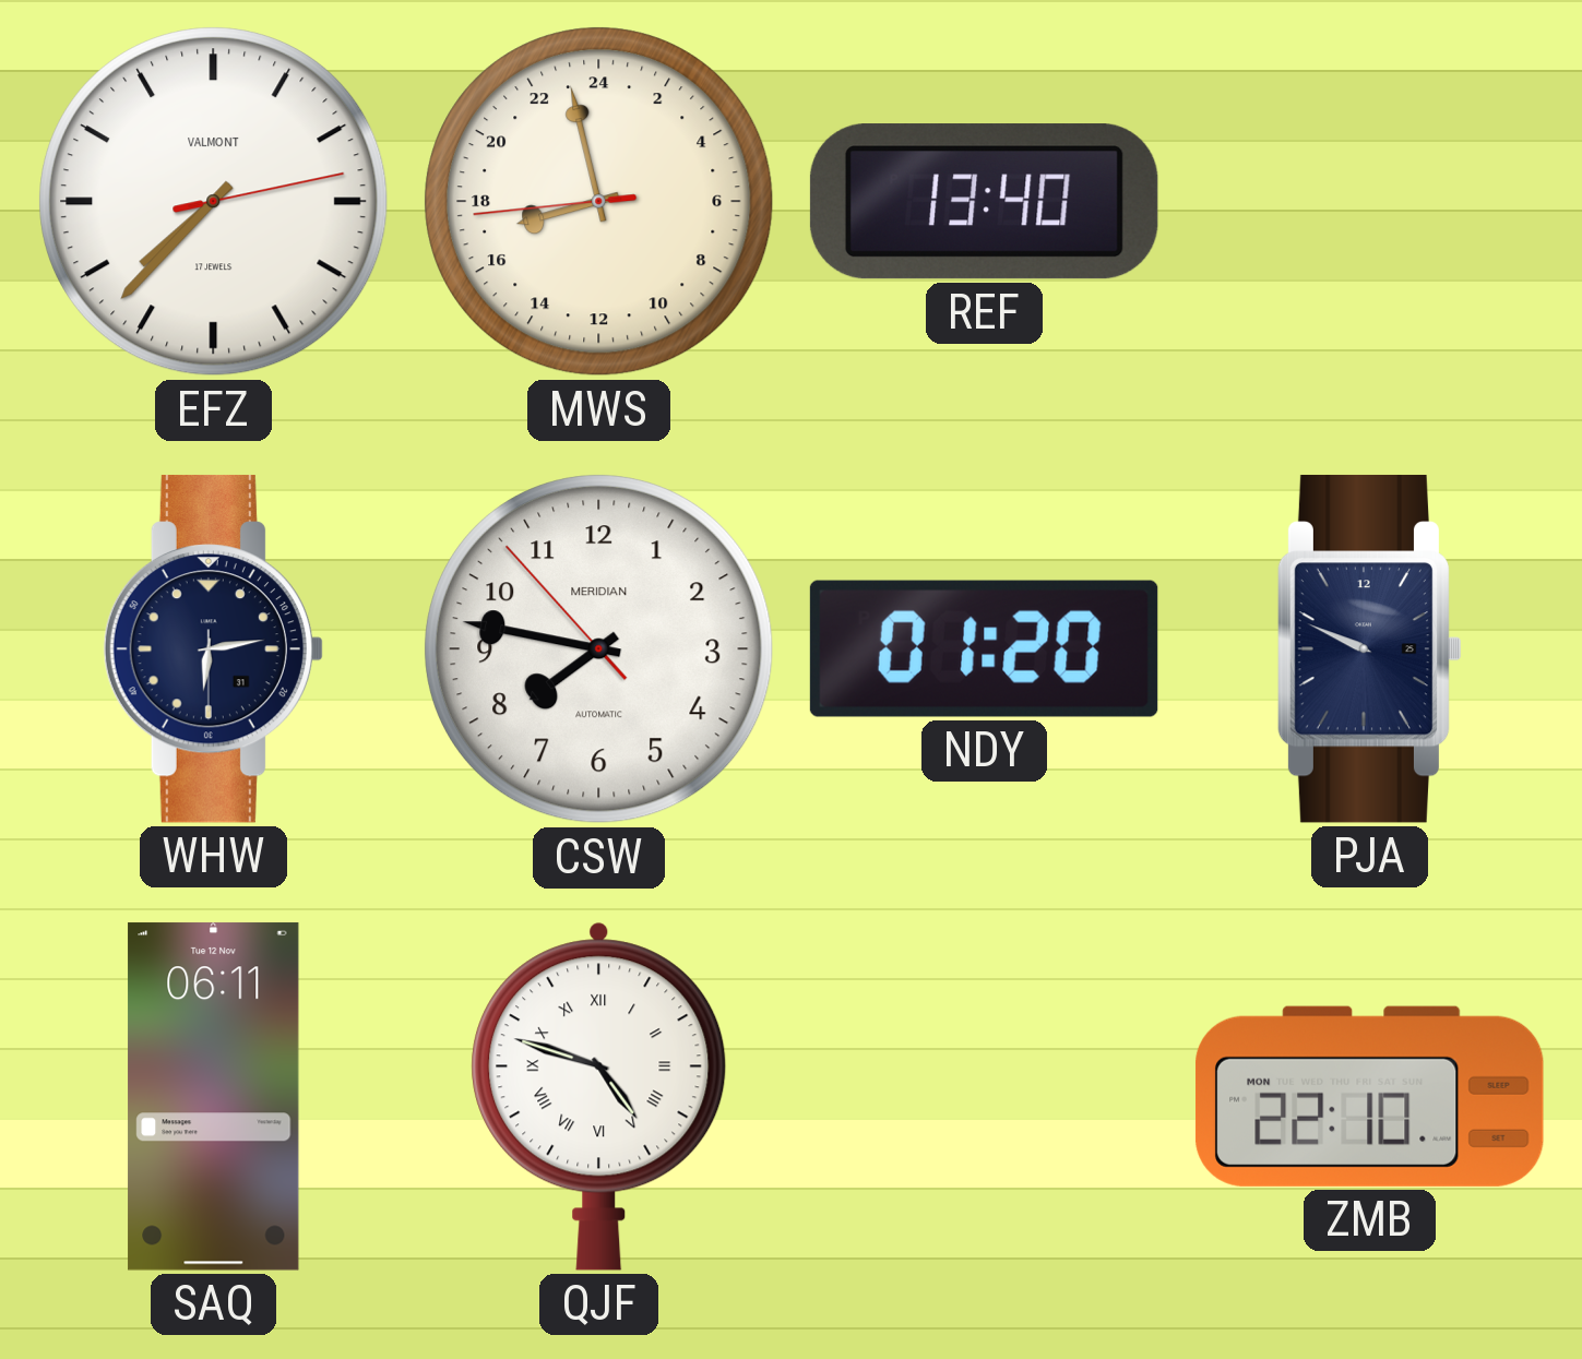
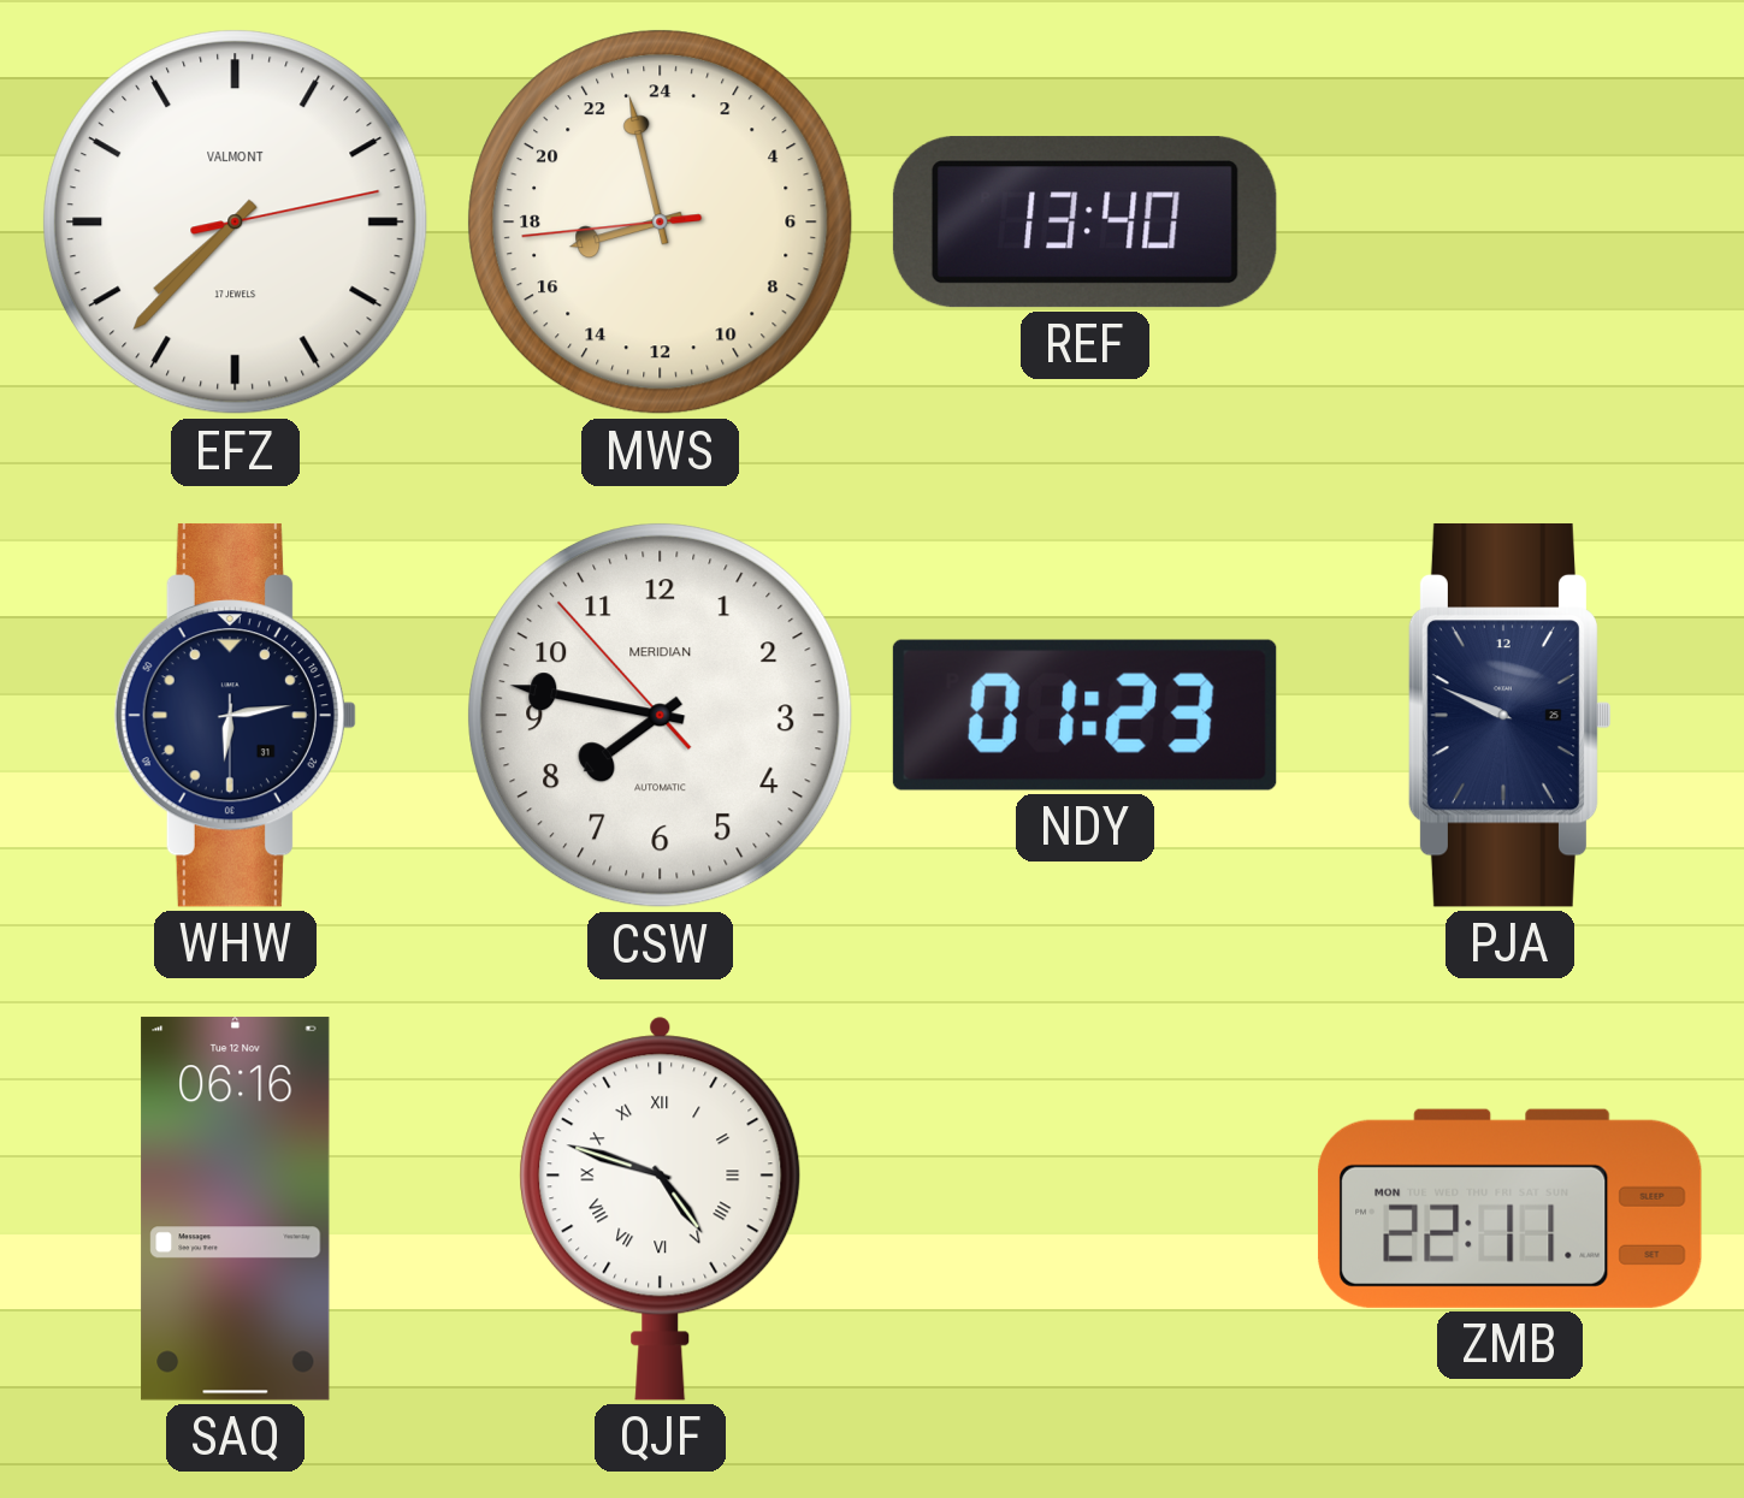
NDY: 01:20 -> 01:23 (1084, 715)
SAQ: 06:11 -> 06:16 (236, 1209)
ZMB: 22:10 -> 22:11 (1509, 1208)
